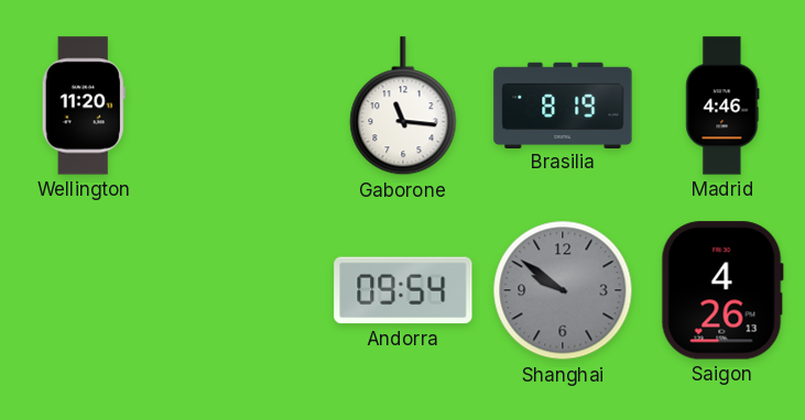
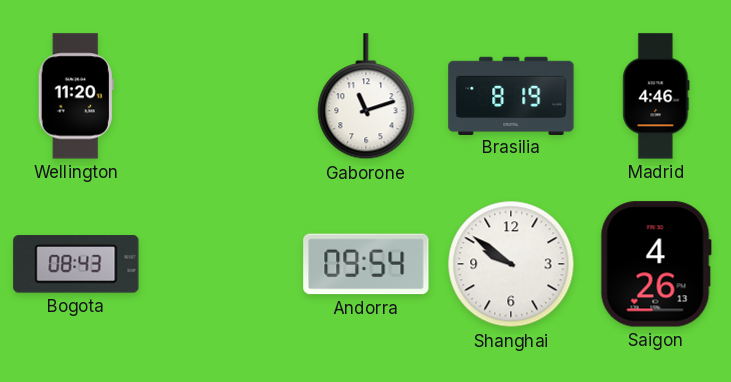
Gaborone: 11:16 -> 11:12 (366, 97)
Bogota: none -> 08:43 (76, 264)
Shanghai dial: grey -> white (511, 264)
